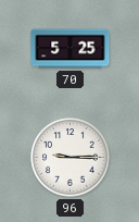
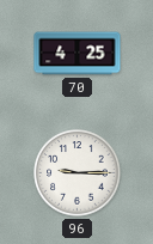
70: 5:25 -> 4:25 (78, 54)
